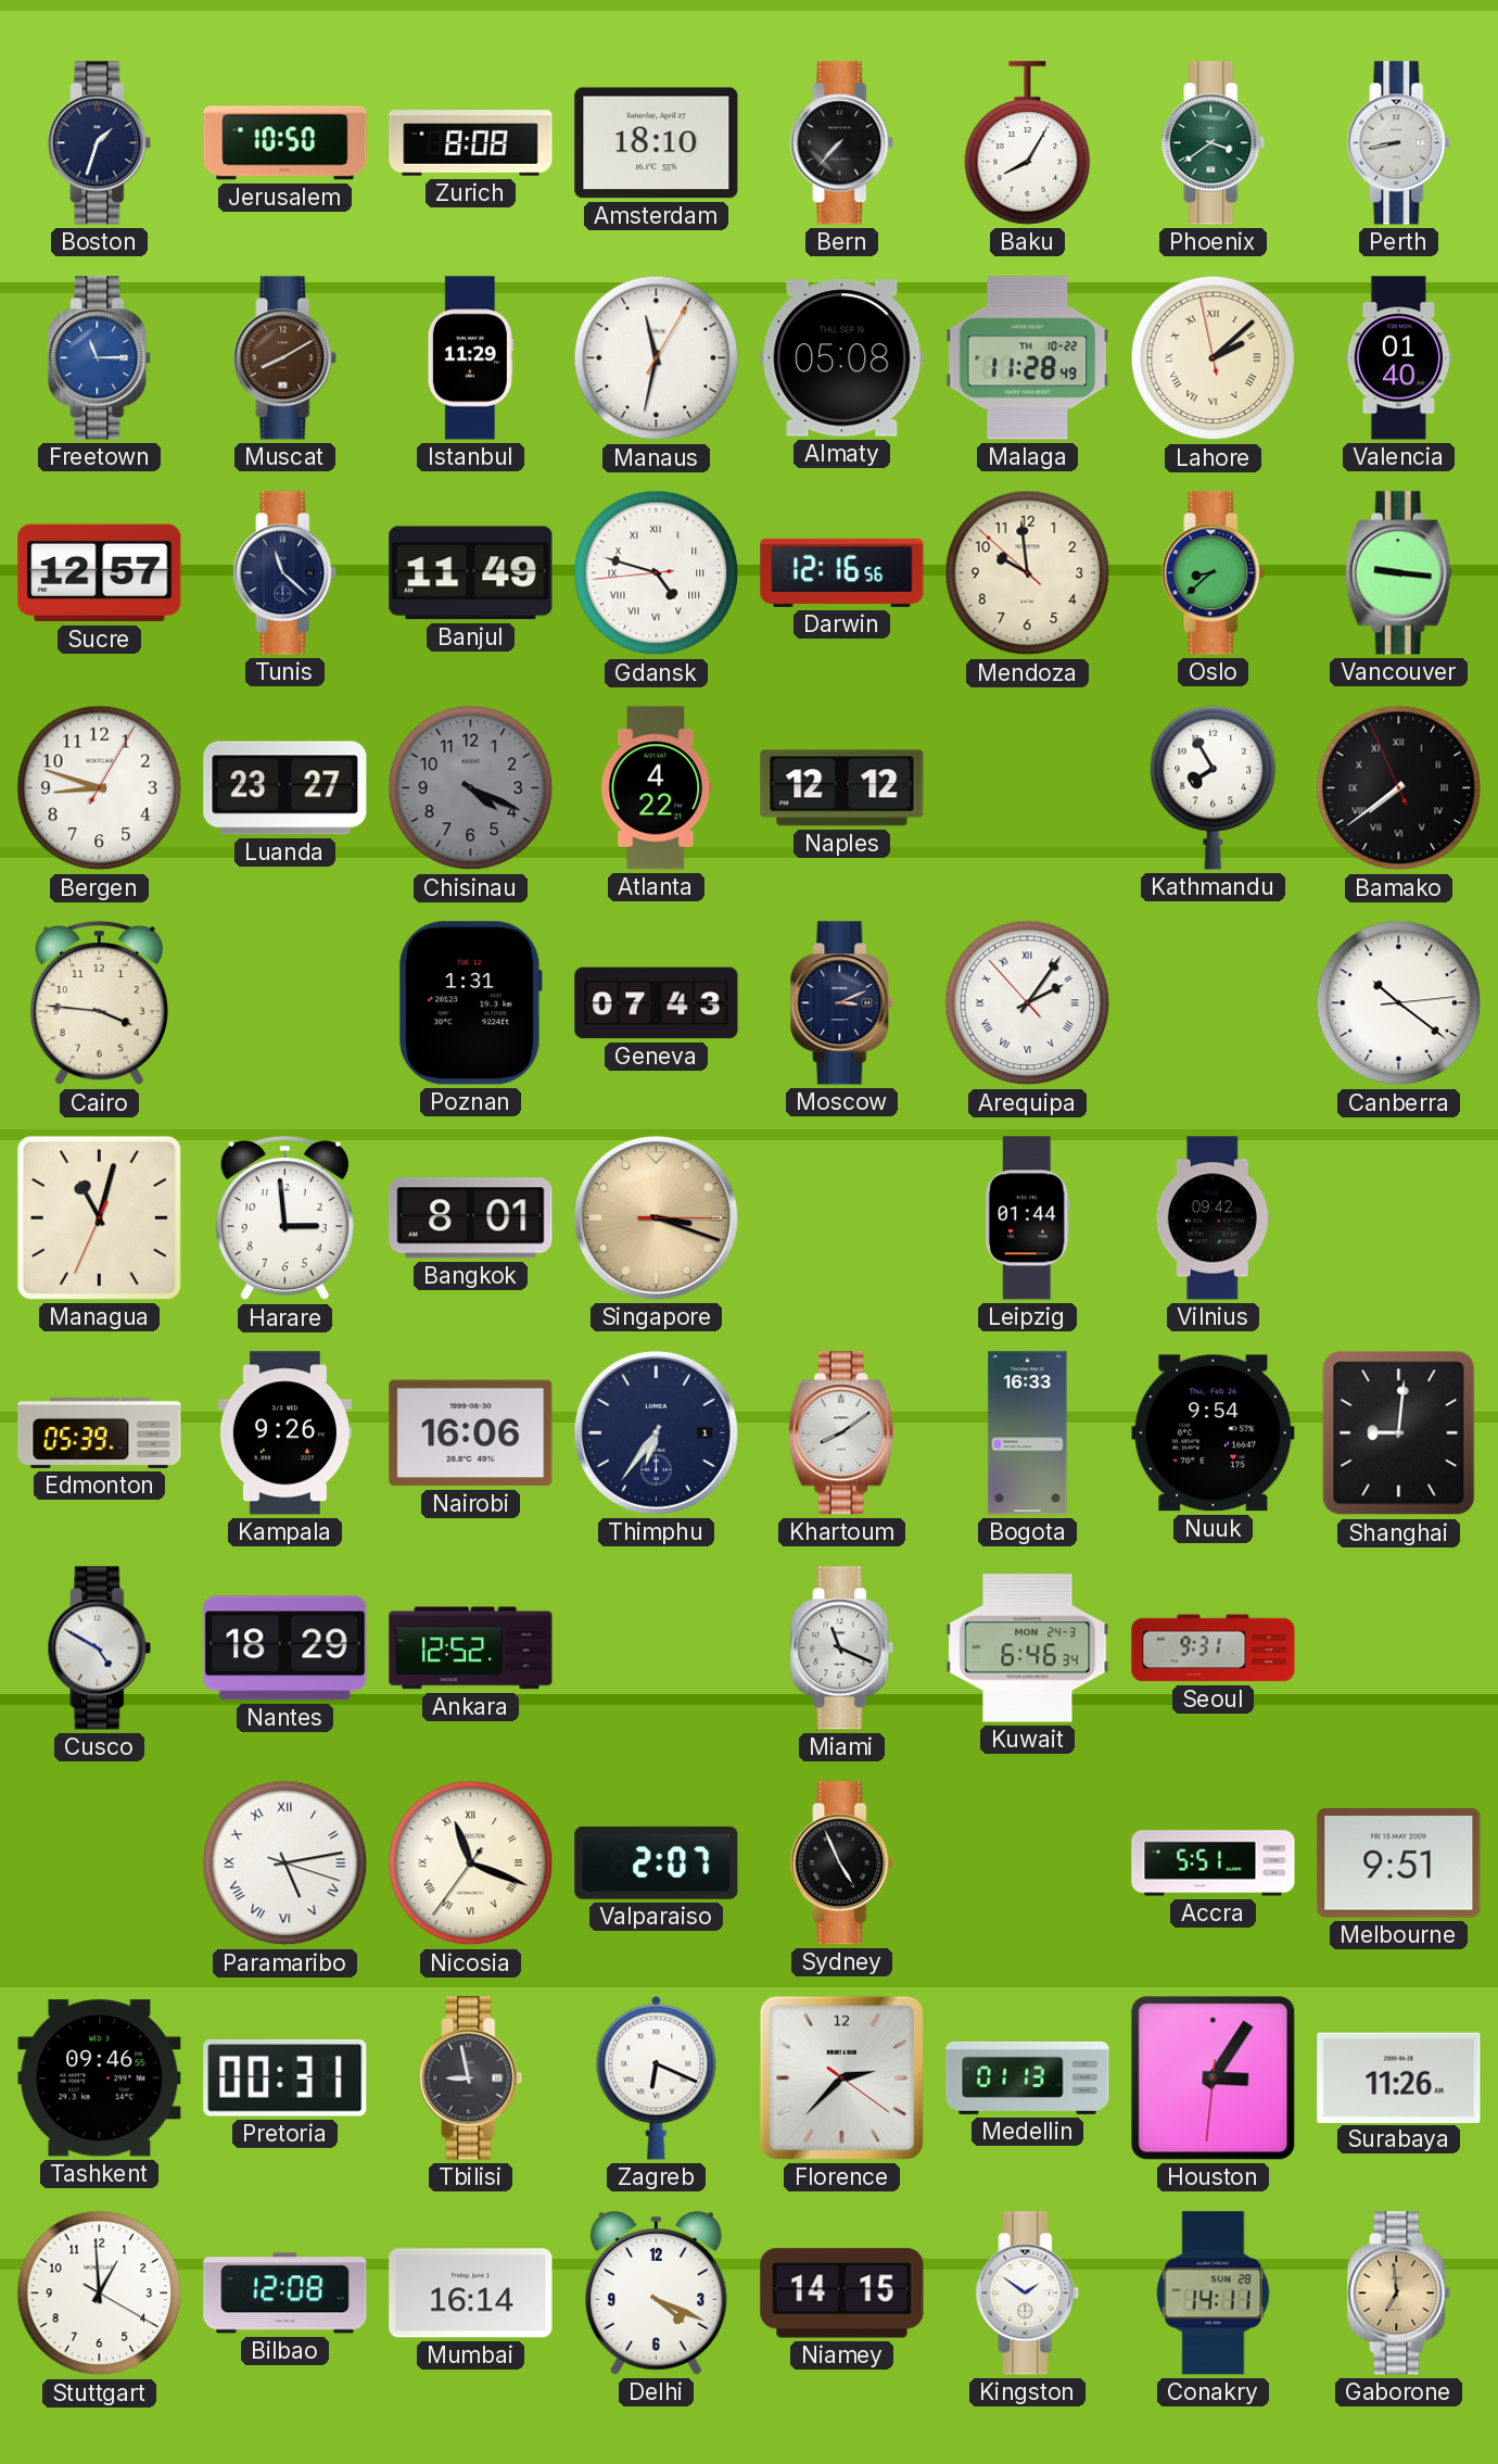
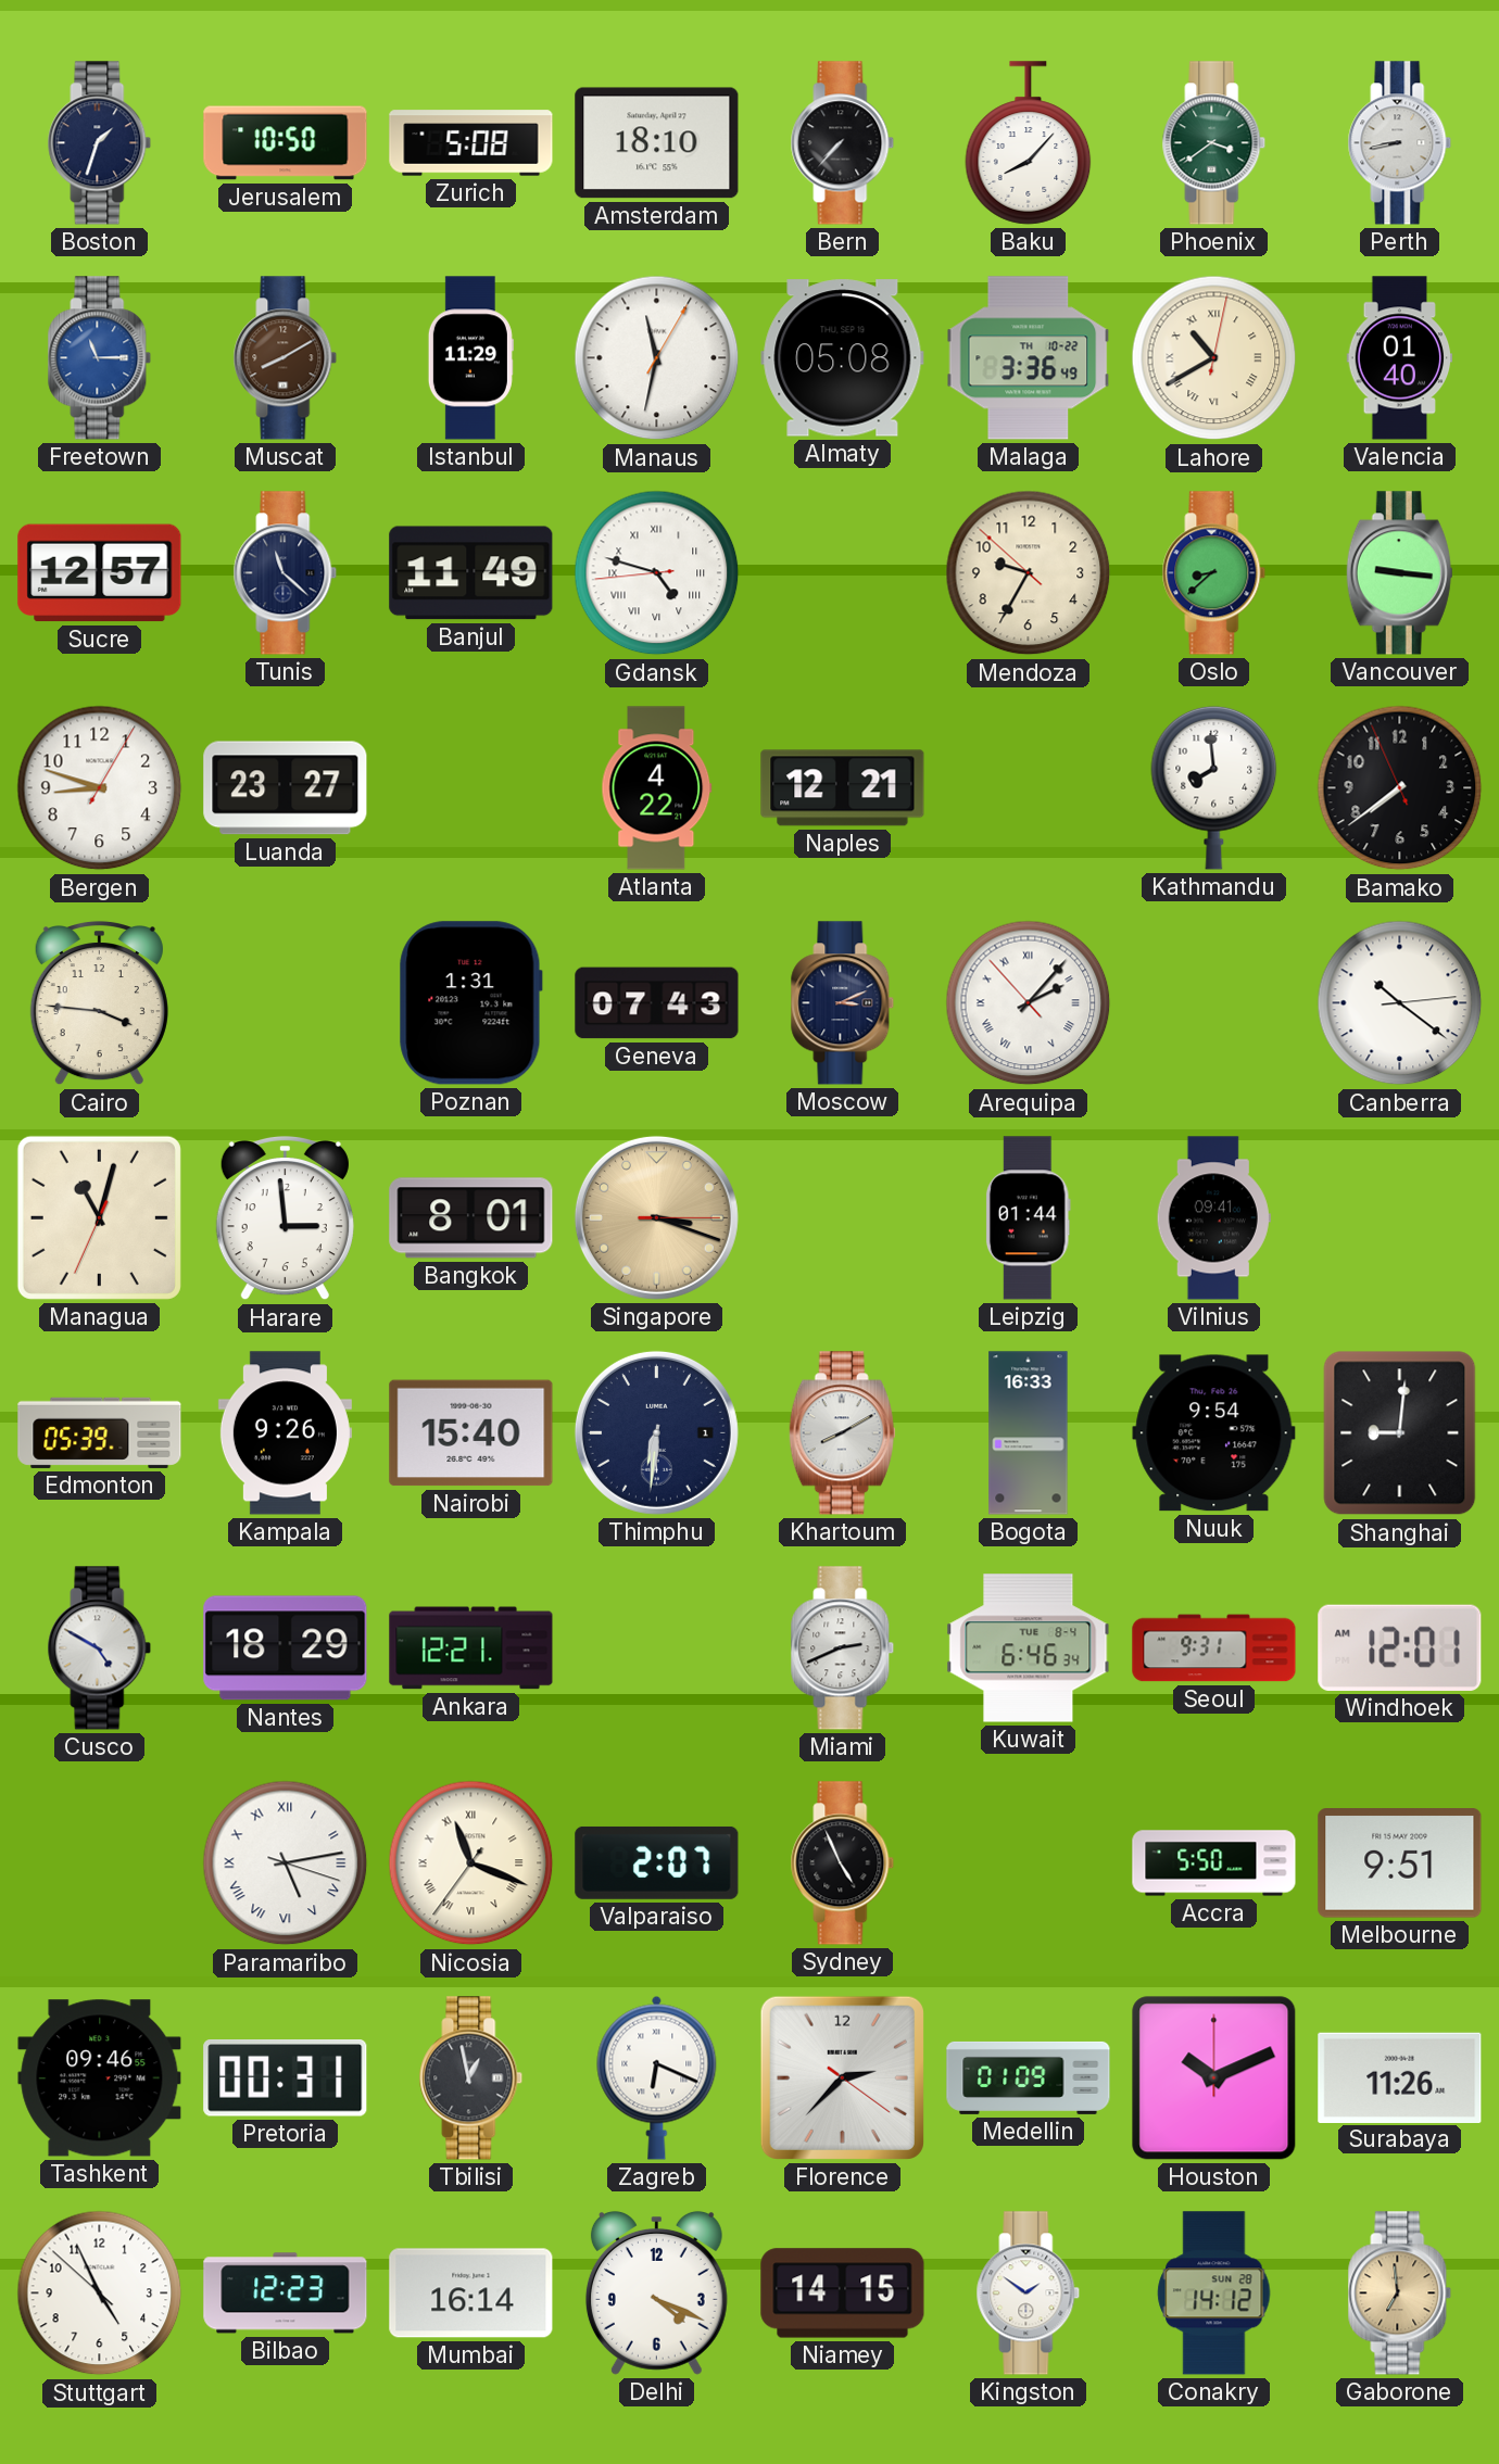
Zurich: 8:08 -> 5:08 (471, 143)
Baku: 8:05 -> 8:07 (1029, 143)
Malaga: 11:28 -> 3:36 (1029, 358)
Lahore: 2:07 -> 10:40 (1214, 358)
Darwin: 12:16 -> none (842, 572)
Mendoza: 9:58 -> 9:34 (1029, 573)
Chisinau: 4:19 -> none (471, 788)
Naples: 12:12 -> 12:21 (843, 788)
Kathmandu: 7:55 -> 7:59 (1214, 787)
Bamako numerals: Roman -> Arabic (1400, 788)
Arequipa: 2:05 -> 2:06 (1029, 1003)
Vilnius: 09:42 -> 09:41 (1213, 1218)
Nairobi: 16:06 -> 15:40 (471, 1433)
Thimphu: 6:36 -> 6:31 (656, 1432)
Khartoum: 8:09 -> 8:10 (842, 1433)
Ankara: 12:52 -> 12:21 (471, 1648)
Miami: 11:19 -> 2:41 (843, 1648)
Kuwait date: MON 24-3 -> TUE 8-4 (1029, 1648)
Windhoek: none -> 12:01 (1400, 1647)
Accra: 5:51 -> 5:50 (1214, 1863)
Tbilisi: 8:58 -> 12:58 (471, 2078)
Medellin: 01:13 -> 01:09 (1029, 2077)
Houston: 3:05 -> 10:11 (1214, 2078)
Stuttgart: 12:59 -> 4:55 (100, 2294)
Bilbao: 12:08 -> 12:23 (286, 2294)
Conakry: 14:11 -> 14:12 (1214, 2294)
